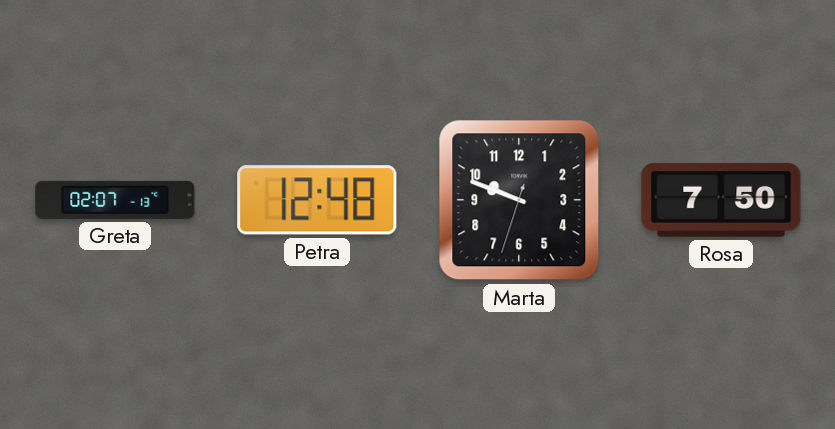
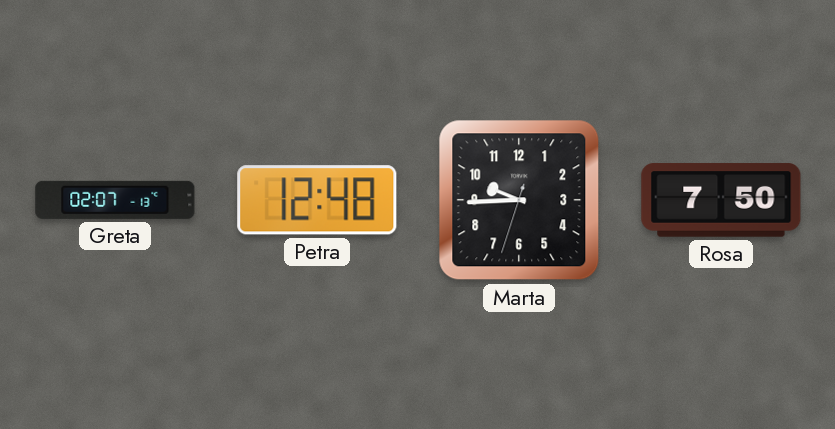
Marta: 9:48 -> 9:44 (519, 200)
